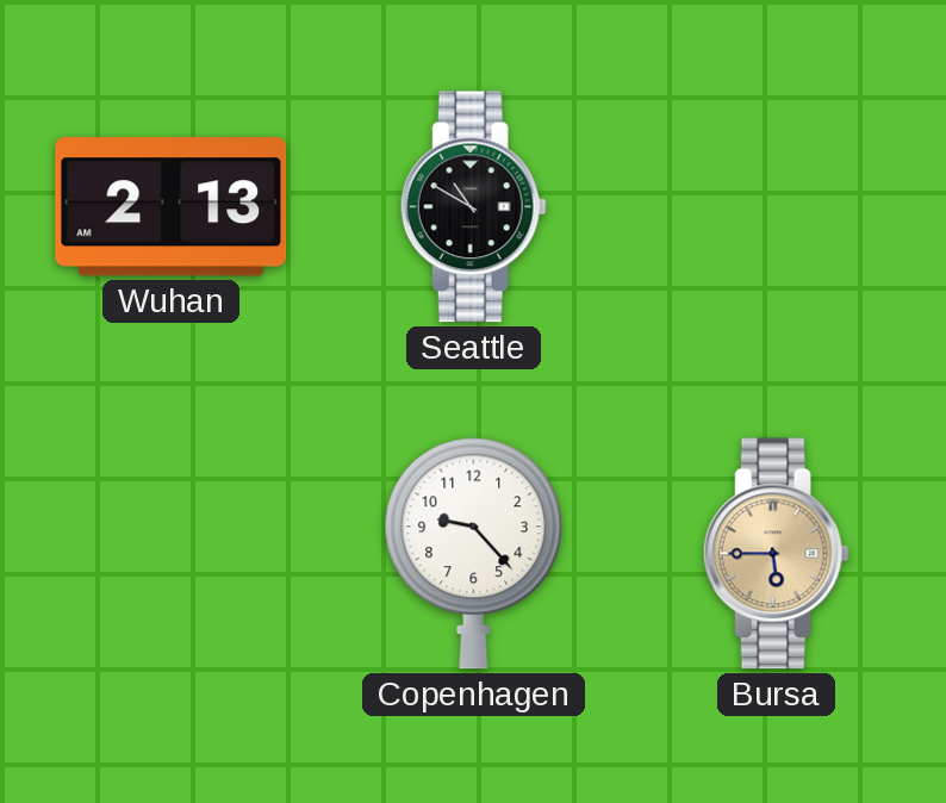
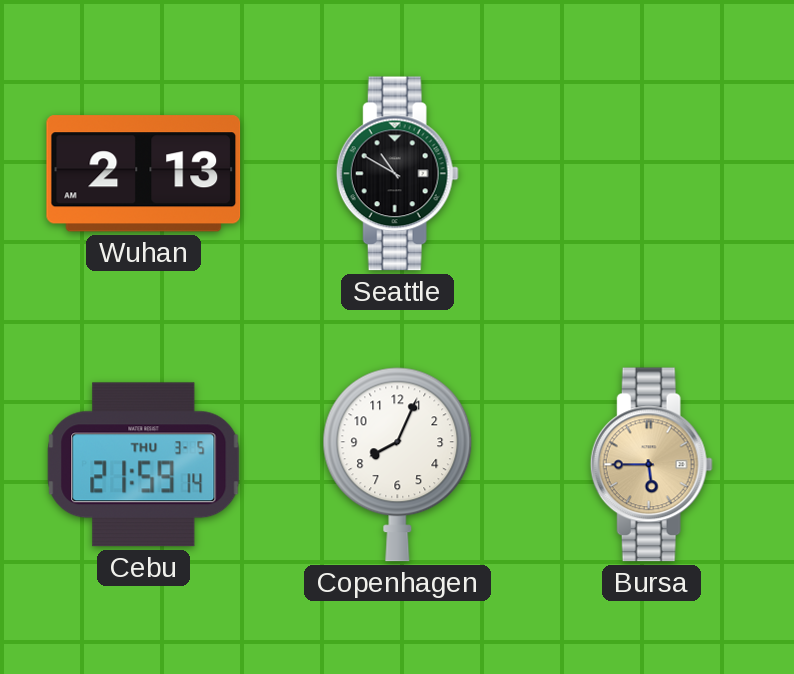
Cebu: none -> 21:59 (144, 465)
Copenhagen: 9:23 -> 8:04 (398, 465)
